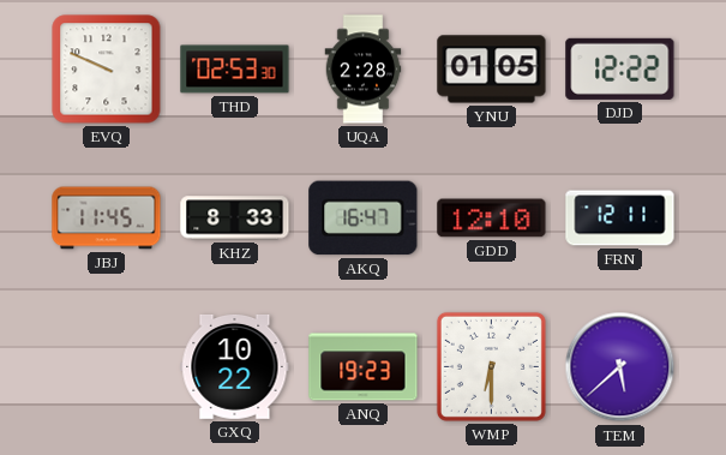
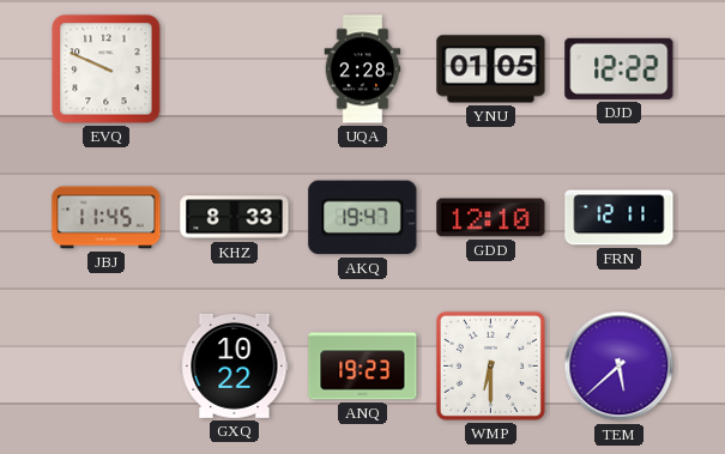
THD: 02:53 -> none (235, 70)
AKQ: 16:47 -> 19:47 (363, 218)
